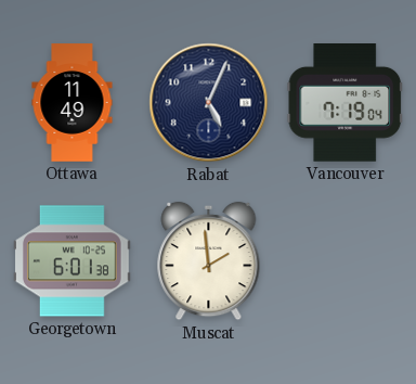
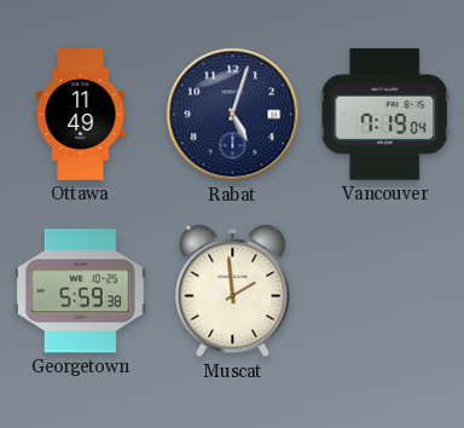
Rabat: 5:04 -> 5:03 (233, 115)
Georgetown: 6:01 -> 5:59 (81, 291)
